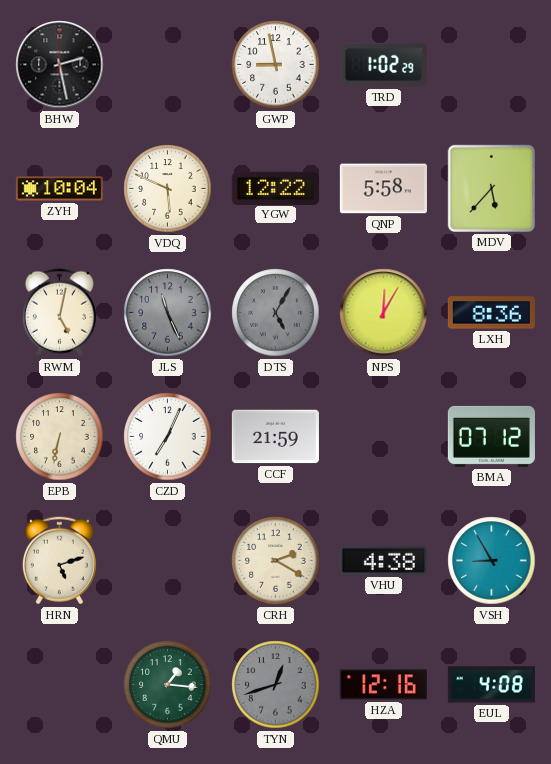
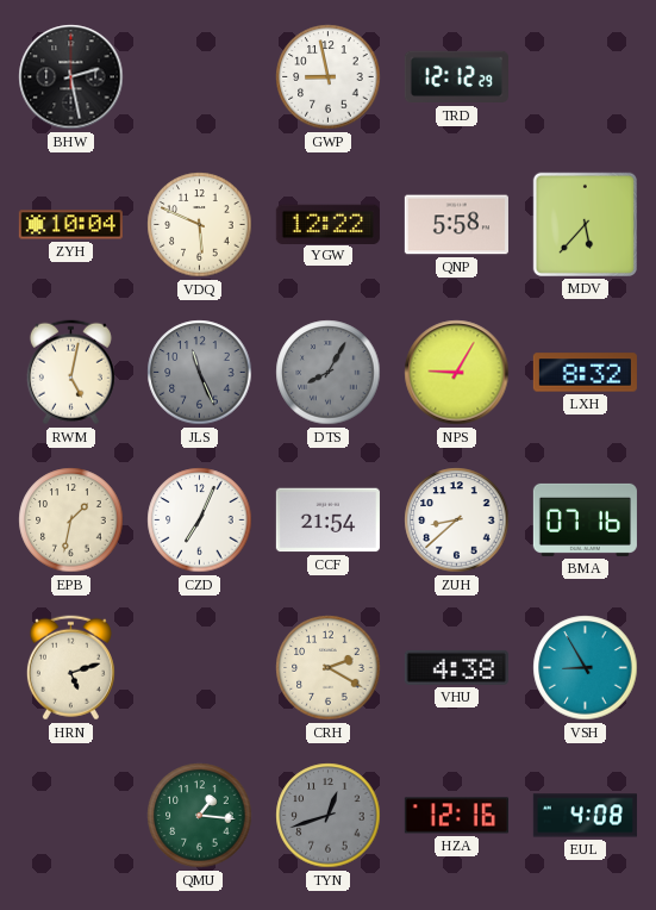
TRD: 1:02 -> 12:12 (456, 77)
DTS: 5:05 -> 8:05 (329, 373)
NPS: 12:05 -> 9:05 (457, 373)
LXH: 8:36 -> 8:32 (585, 373)
EPB: 6:32 -> 1:32 (71, 521)
CCF: 21:59 -> 21:54 (327, 521)
ZUH: none -> 8:38 (457, 521)
BMA: 07:12 -> 07:16 (585, 519)
